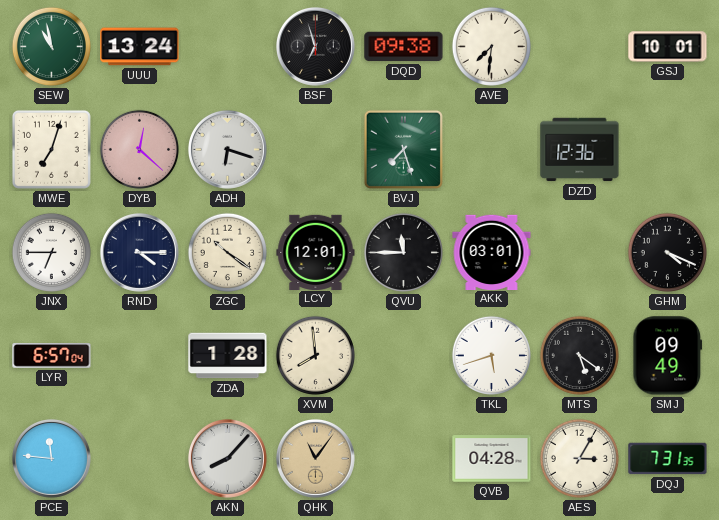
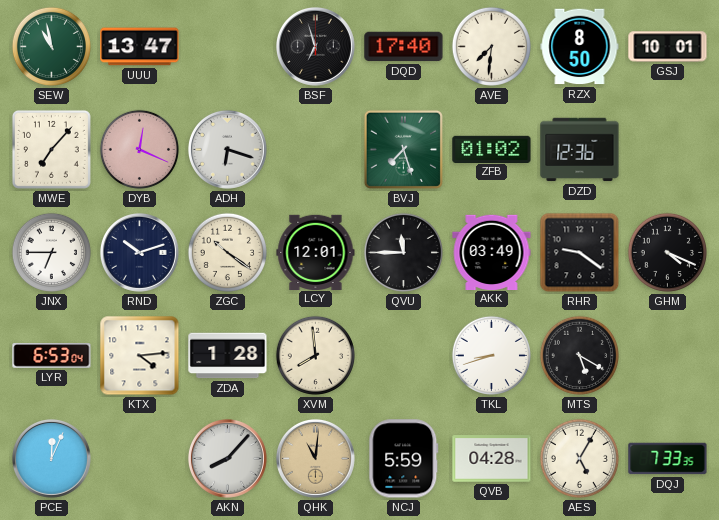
UUU: 13:24 -> 13:47 (140, 47)
DQD: 09:38 -> 17:40 (404, 47)
RZX: none -> 8:50 (580, 47)
MWE: 7:03 -> 7:07 (51, 149)
DYB: 12:22 -> 12:19 (139, 149)
ZFB: none -> 01:02 (492, 149)
RND: 4:15 -> 10:12 (139, 252)
AKK: 03:01 -> 03:49 (492, 252)
RHR: none -> 9:21 (580, 253)
LYR: 6:57 -> 6:53 (52, 356)
KTX: none -> 4:14 (140, 356)
TKL: 5:42 -> 8:42 (491, 355)
MTS: 5:21 -> 5:20 (579, 355)
SMJ: 09:49 -> none (668, 356)
PCE: 11:46 -> 12:04 (51, 458)
QHK: 11:06 -> 11:01 (315, 458)
NCJ: none -> 5:59 (404, 459)
AES: 3:05 -> 5:05 (579, 458)
DQJ: 7:31 -> 7:33 (668, 459)
